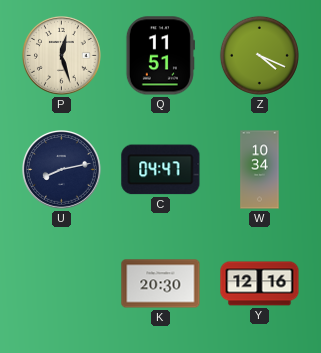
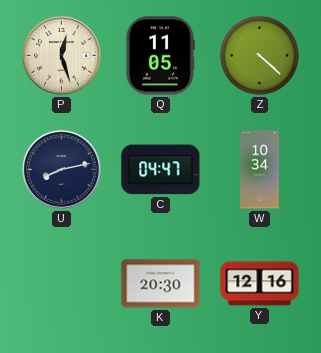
Q: 11:51 -> 11:05 (160, 56)
Z: 4:19 -> 4:22 (259, 55)
